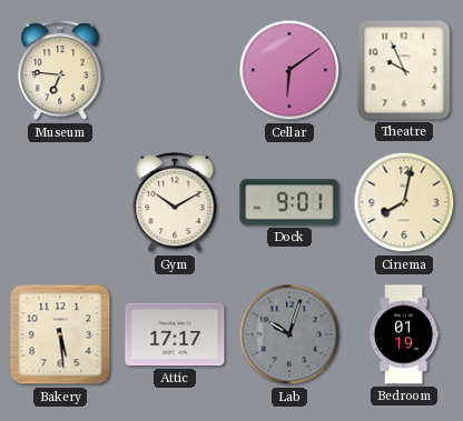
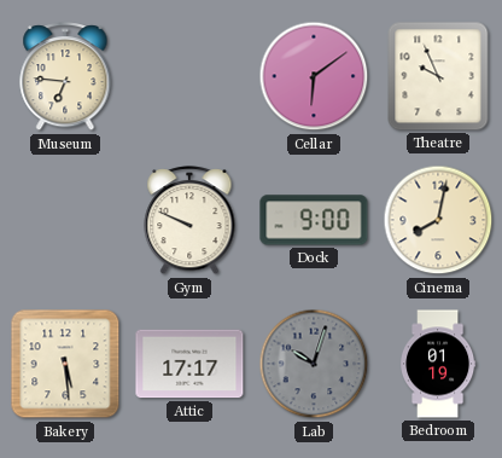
Gym: 10:10 -> 9:49 (189, 221)
Dock: 9:01 -> 9:00 (314, 220)
